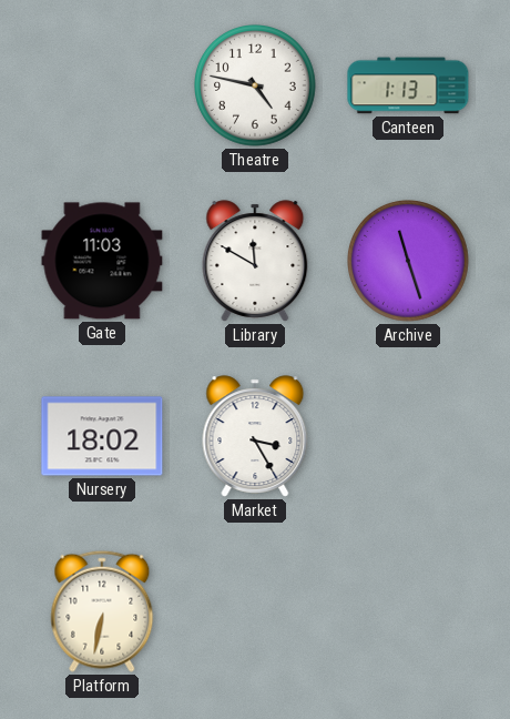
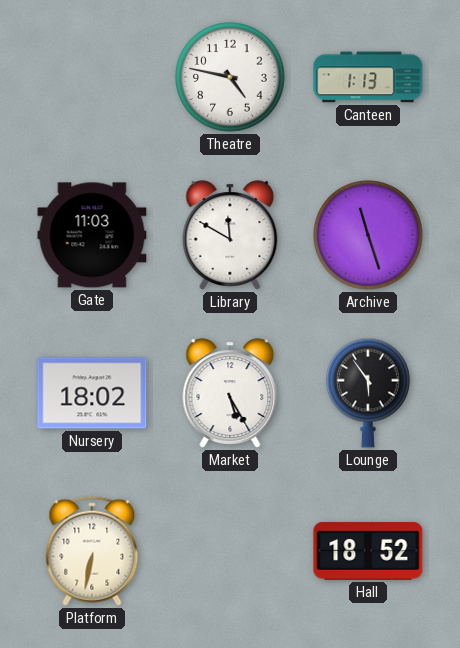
Market: 3:25 -> 5:25 (230, 393)
Lounge: none -> 5:54 (368, 393)
Hall: none -> 18:52 (368, 551)
